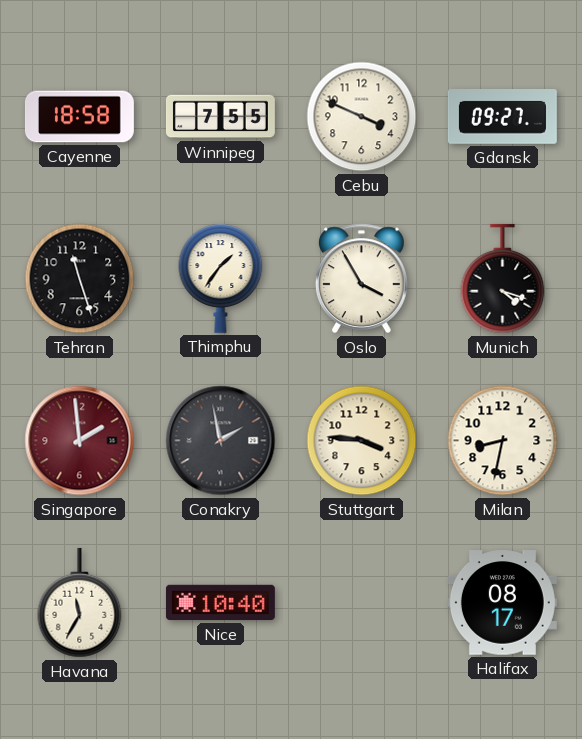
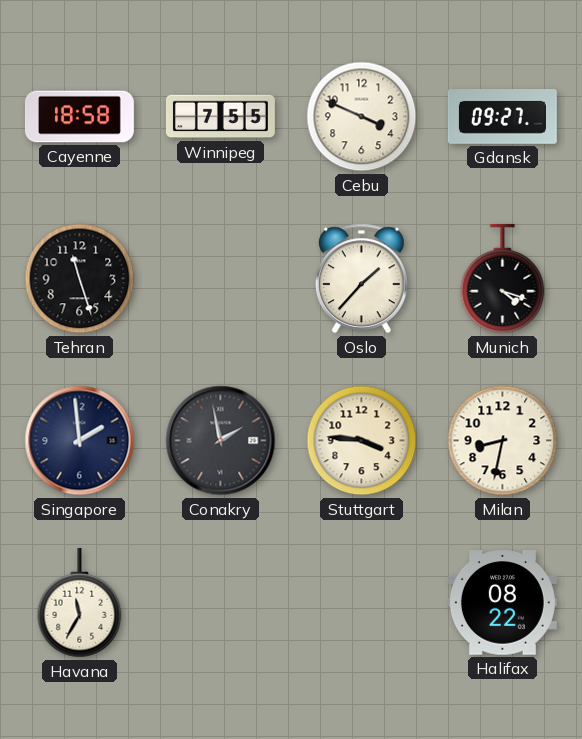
Thimphu: 1:36 -> none (221, 278)
Oslo: 3:55 -> 1:37 (361, 279)
Singapore dial: burgundy -> navy (80, 441)
Nice: 10:40 -> none (220, 603)
Halifax: 08:17 -> 08:22 (502, 603)
